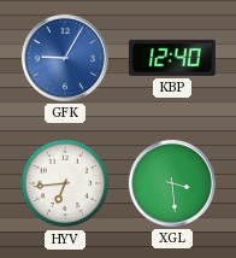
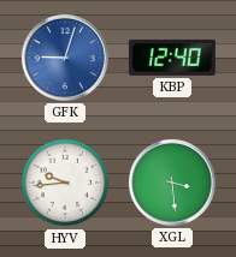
GFK: 9:05 -> 9:03 (65, 58)
HYV: 6:44 -> 9:44 (65, 183)
